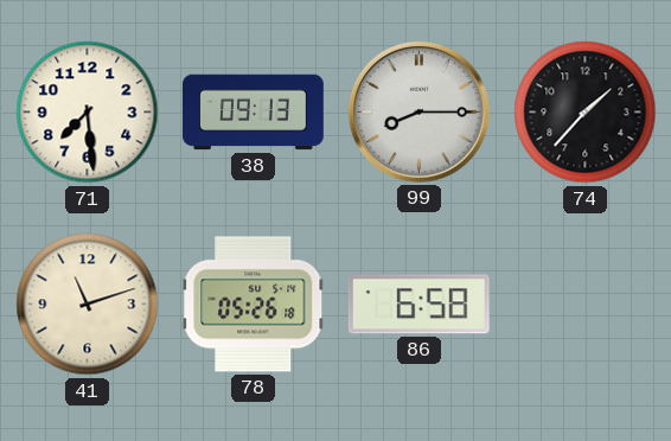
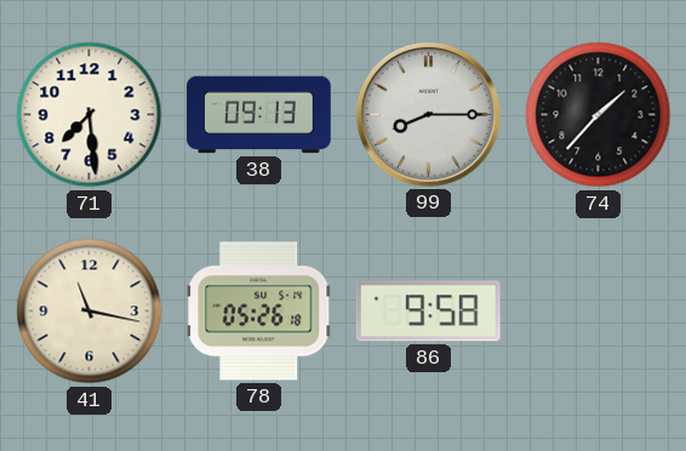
41: 11:12 -> 11:17 (90, 312)
86: 6:58 -> 9:58 (428, 312)
